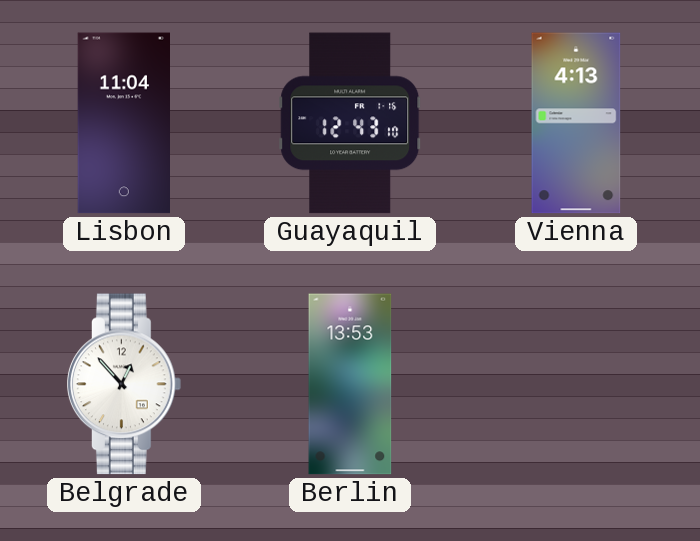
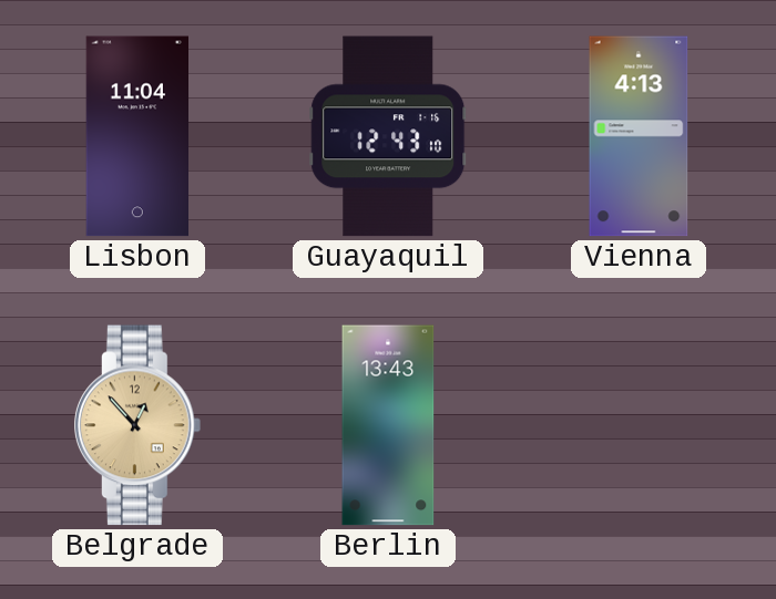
Belgrade dial: white -> champagne (139, 425)
Berlin: 13:53 -> 13:43 (388, 425)
